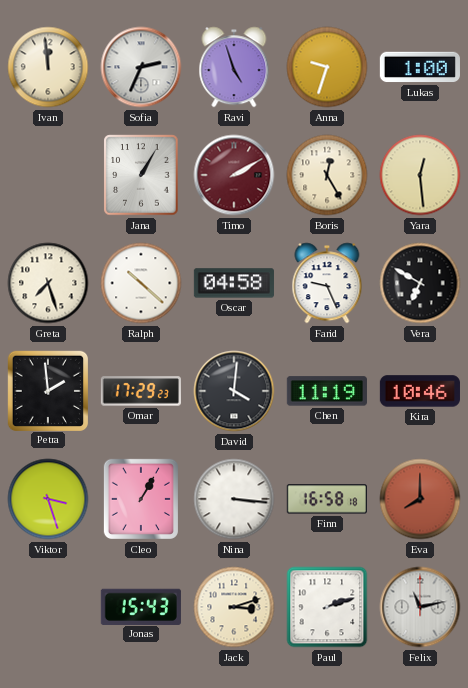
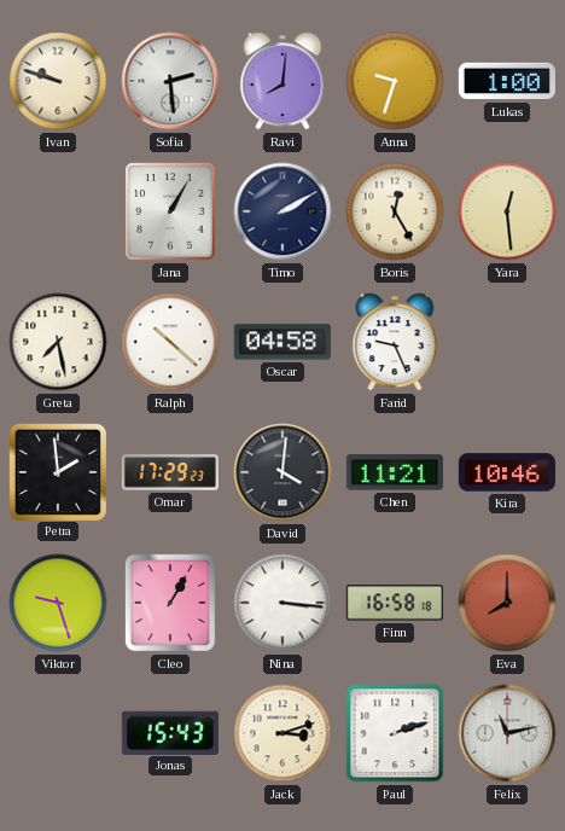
Ivan: 11:59 -> 9:48 (58, 81)
Sofia: 2:34 -> 2:29 (170, 81)
Ravi: 4:57 -> 8:01 (282, 81)
Timo dial: burgundy -> navy (282, 211)
Greta: 7:27 -> 7:28 (58, 342)
Vera: 6:50 -> none (420, 283)
Chen: 11:19 -> 11:21 (395, 472)
Viktor: 3:27 -> 9:27 (58, 603)
